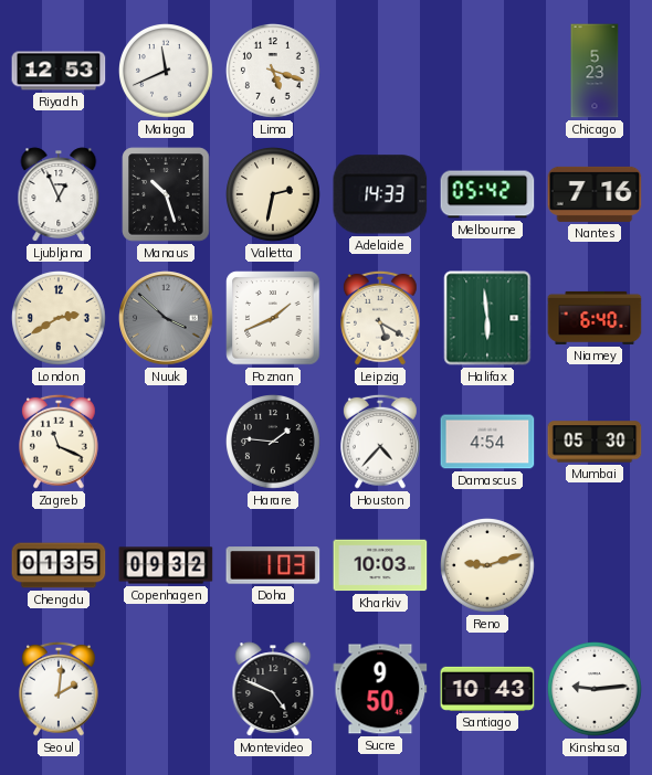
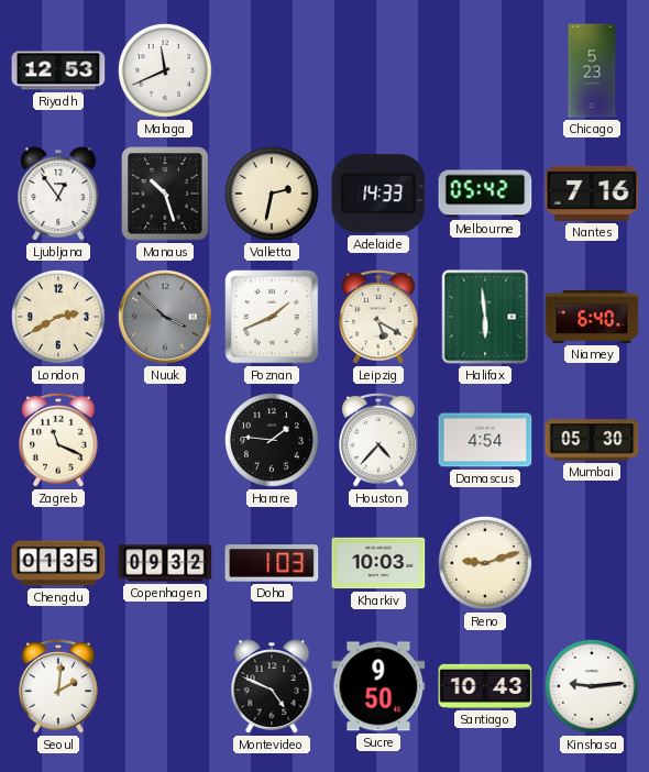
Lima: 5:18 -> none (274, 72)
Ljubljana: 12:56 -> 12:54 (58, 194)
